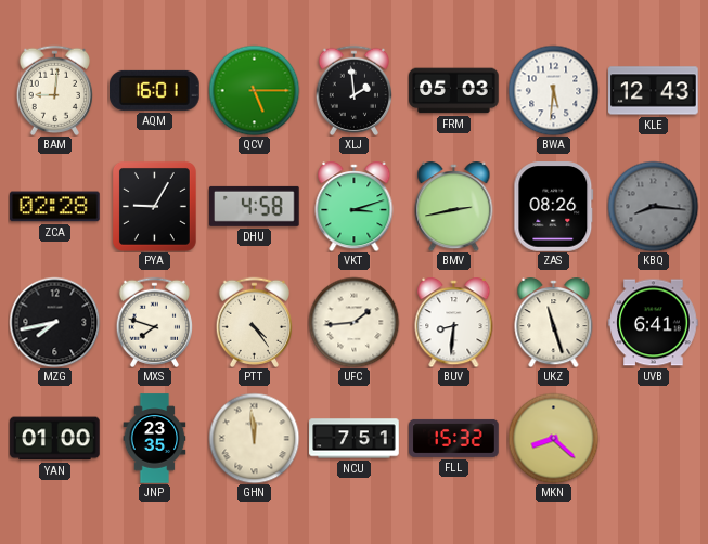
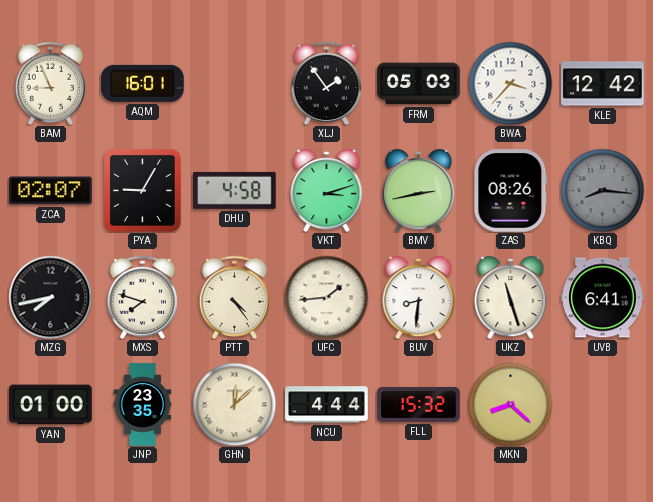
BAM: 9:01 -> 8:56 (50, 83)
QCV: 5:15 -> none (254, 90)
XLJ: 1:59 -> 1:54 (326, 83)
BWA: 5:31 -> 3:37 (510, 83)
KLE: 12:43 -> 12:42 (603, 84)
ZCA: 02:28 -> 02:07 (51, 191)
GHN: 11:59 -> 12:08 (234, 404)
NCU: 7:51 -> 4:44 (327, 405)
